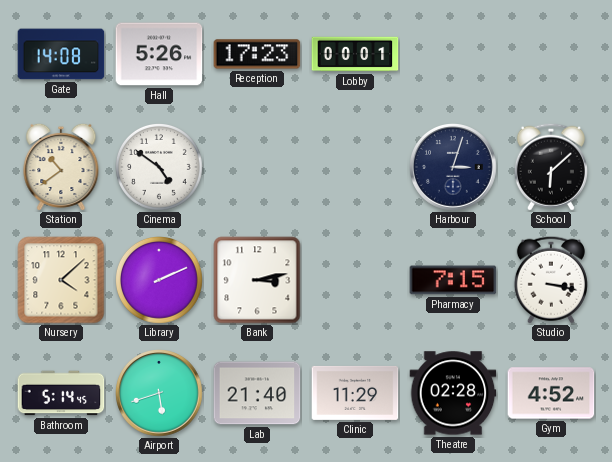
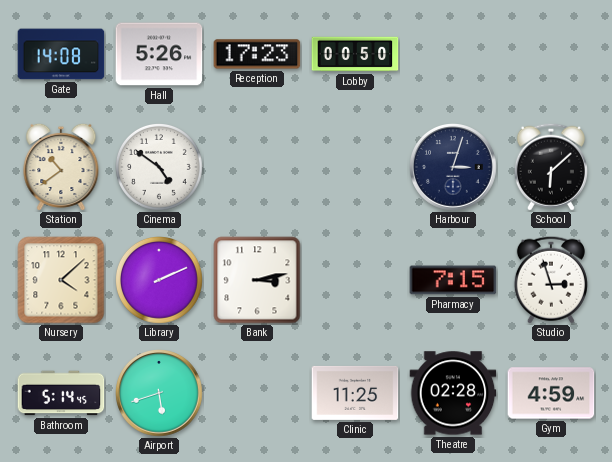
Lobby: 00:01 -> 00:50 (355, 54)
Studio: 3:17 -> 2:57 (551, 280)
Lab: 21:40 -> none (257, 393)
Clinic: 11:29 -> 11:25 (355, 393)
Gym: 4:52 -> 4:59 (551, 393)
